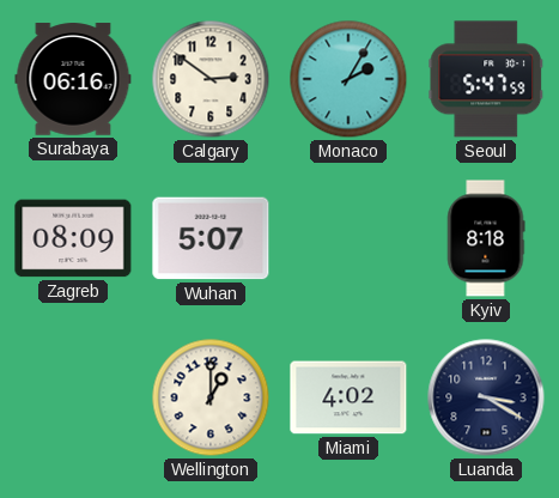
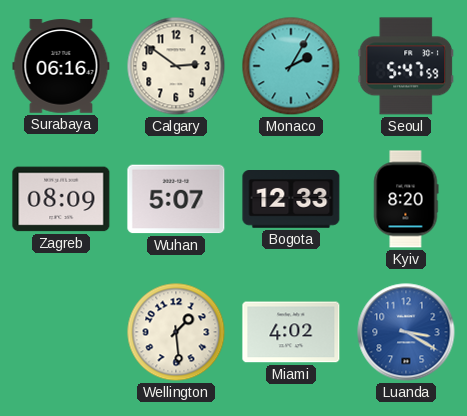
Bogota: none -> 12:33 (291, 200)
Kyiv: 8:18 -> 8:20 (406, 199)
Wellington: 1:00 -> 1:29 (176, 332)
Luanda dial: navy -> blue (406, 332)
